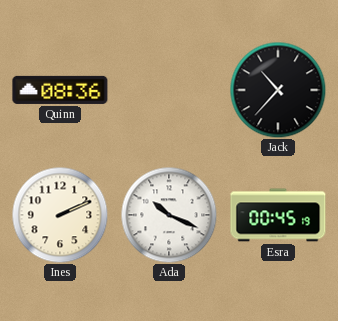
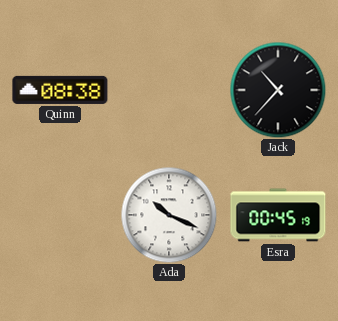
Quinn: 08:36 -> 08:38 (60, 90)
Ines: 2:11 -> none (60, 215)
